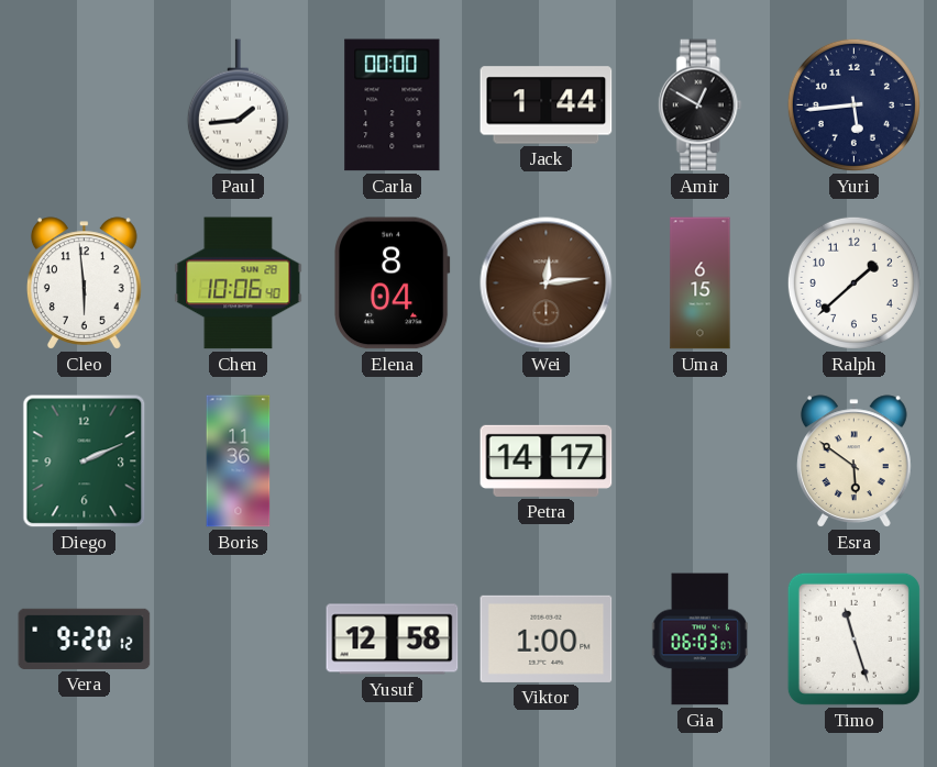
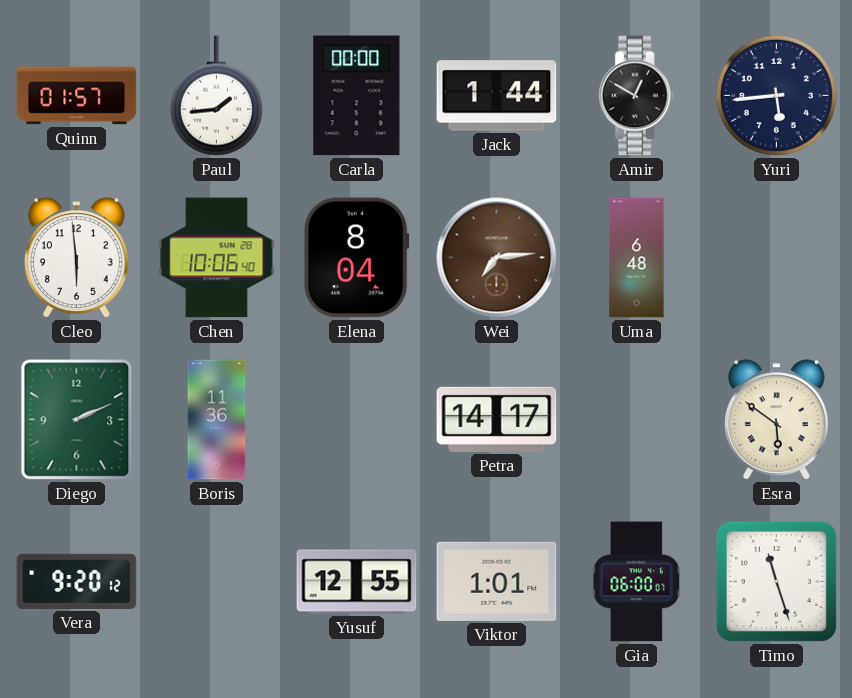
Quinn: none -> 01:57 (77, 96)
Wei: 12:14 -> 7:14 (497, 258)
Uma: 6:15 -> 6:48 (637, 258)
Ralph: 1:38 -> none (853, 282)
Yusuf: 12:58 -> 12:55 (357, 582)
Viktor: 1:00 -> 1:01 (497, 581)
Gia: 06:03 -> 06:00 (636, 582)
